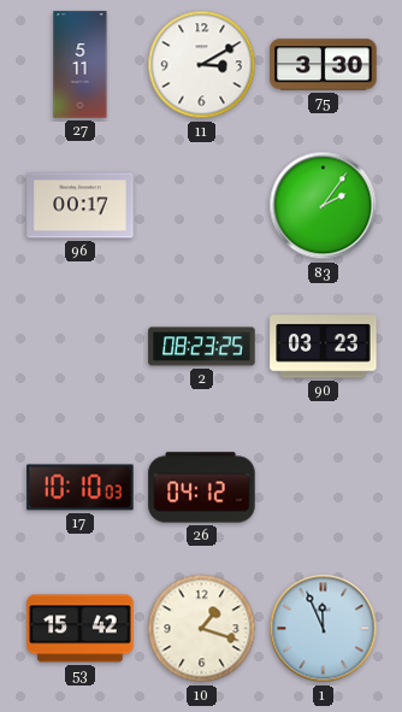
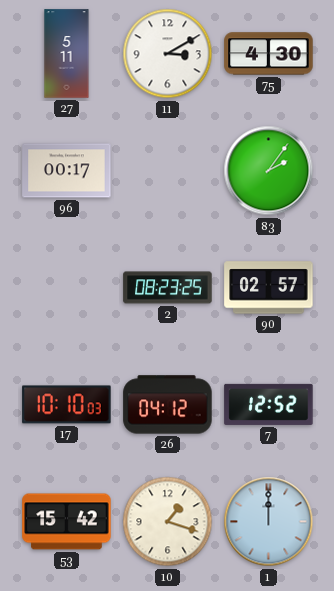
75: 3:30 -> 4:30 (269, 54)
90: 03:23 -> 02:57 (269, 288)
7: none -> 12:52 (269, 404)
1: 11:56 -> 12:00 (269, 522)
